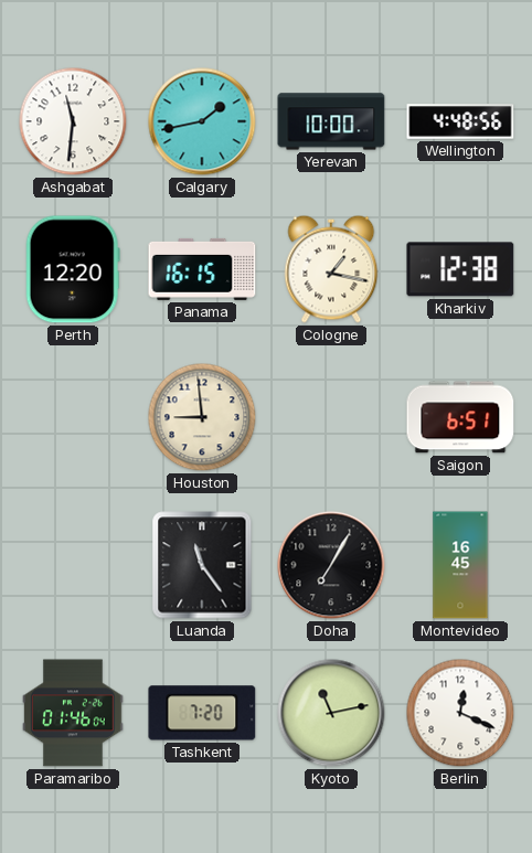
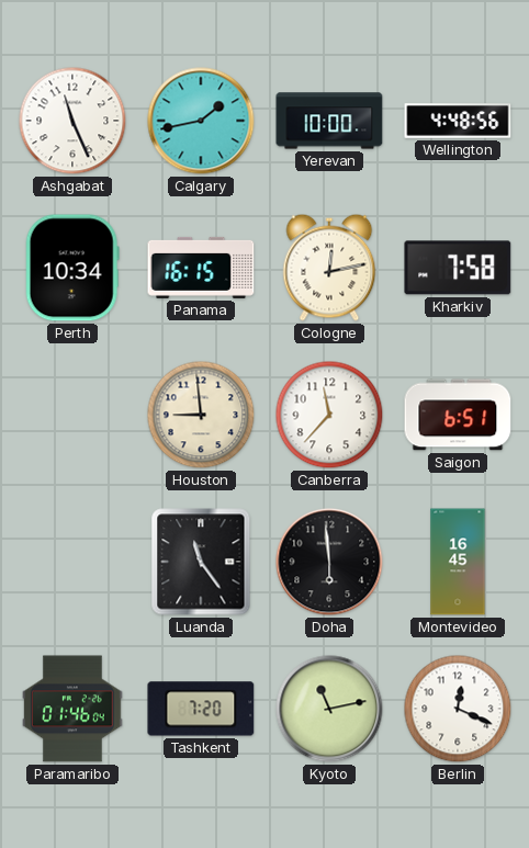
Ashgabat: 11:31 -> 11:26 (72, 121)
Perth: 12:20 -> 10:34 (72, 268)
Cologne: 1:17 -> 12:13 (329, 268)
Kharkiv: 12:38 -> 7:58 (458, 268)
Canberra: none -> 11:37 (329, 415)
Doha: 7:05 -> 5:59 (329, 562)
